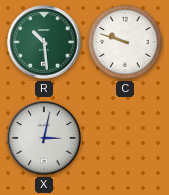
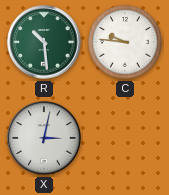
C: 9:48 -> 9:46 (125, 42)
